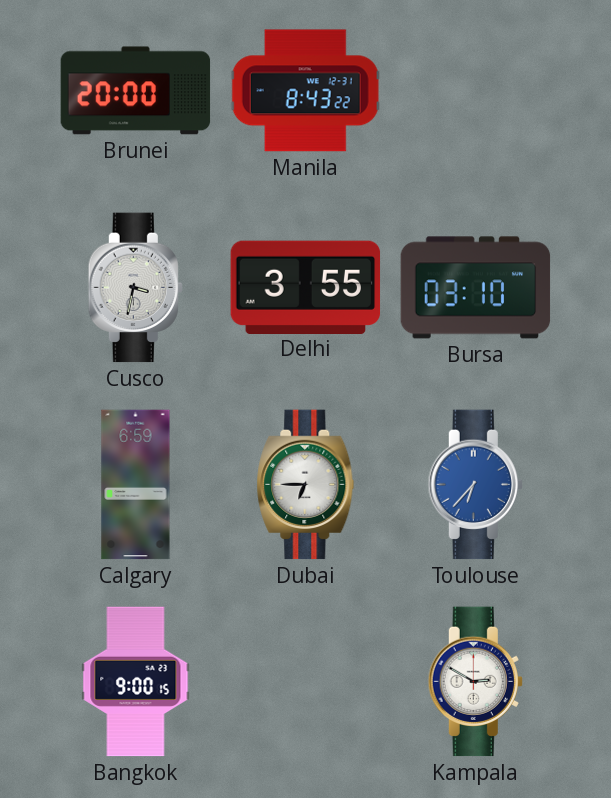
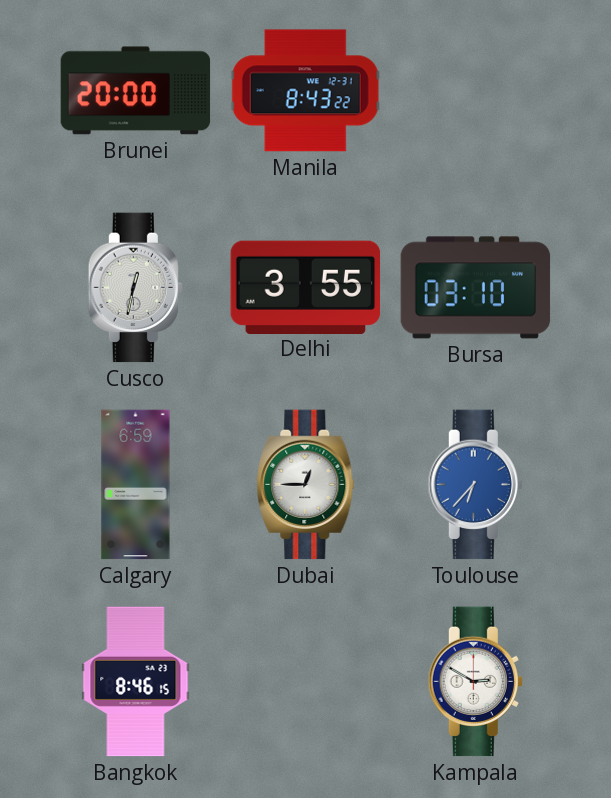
Cusco: 3:32 -> 12:32 (135, 288)
Dubai: 6:45 -> 12:45 (306, 485)
Bangkok: 9:00 -> 8:46 (136, 682)
